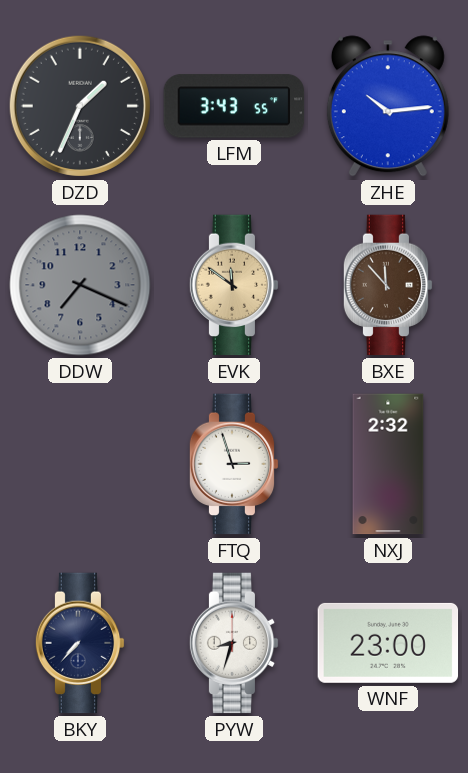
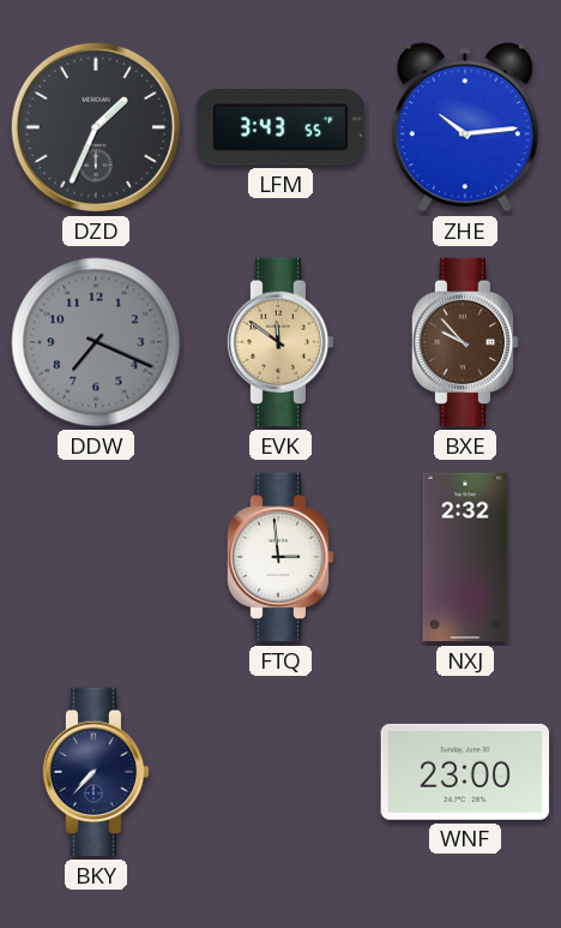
BXE: 11:53 -> 9:53 (465, 342)
FTQ: 2:57 -> 2:59 (280, 557)
PYW: 8:33 -> none (234, 643)
